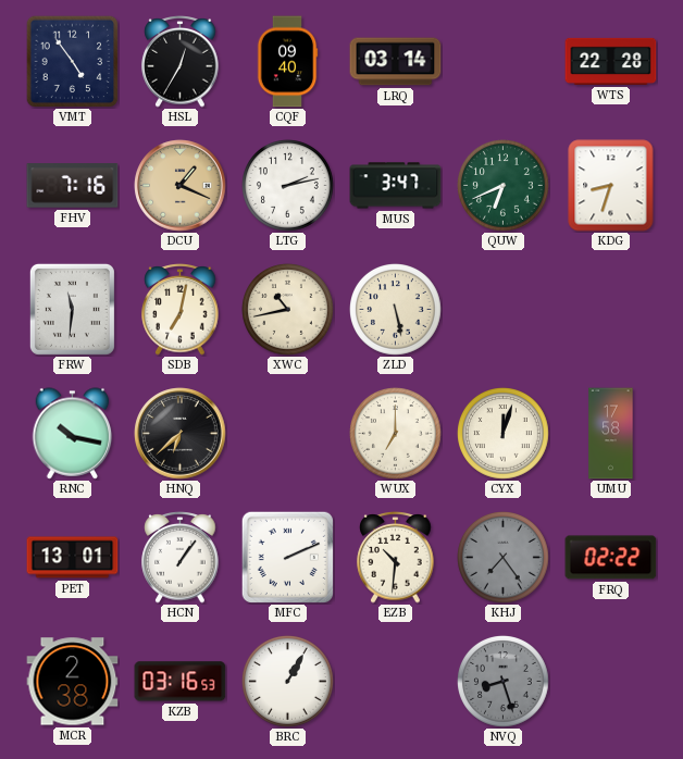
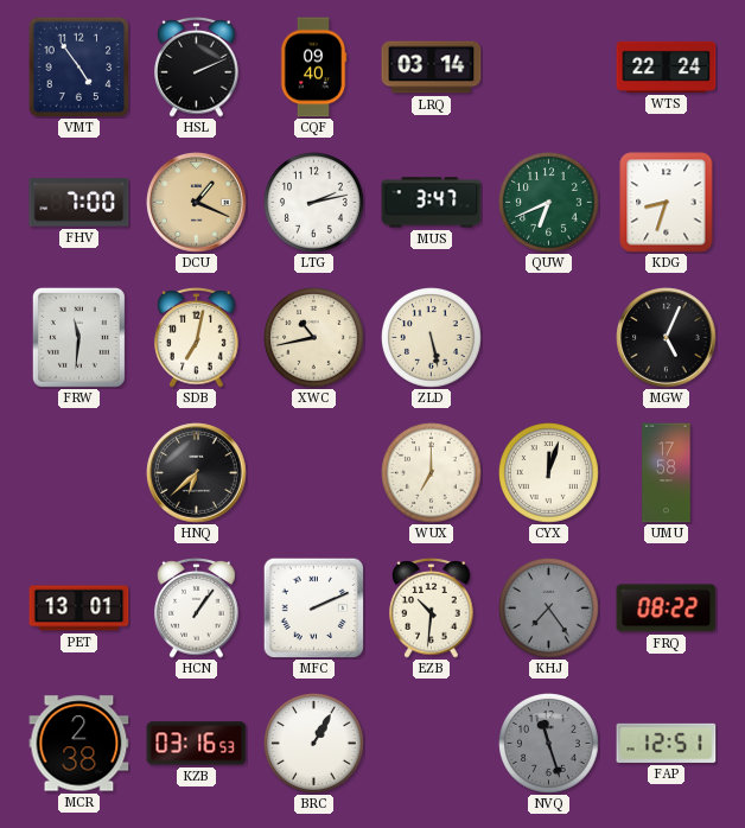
HSL: 12:35 -> 2:11 (197, 68)
WTS: 22:28 -> 22:24 (667, 66)
FHV: 7:16 -> 7:00 (79, 203)
MGW: none -> 5:04 (667, 338)
RNC: 10:17 -> none (73, 434)
FRQ: 02:22 -> 08:22 (667, 609)
NVQ: 8:27 -> 11:27 (549, 744)
FAP: none -> 12:51 (667, 743)
